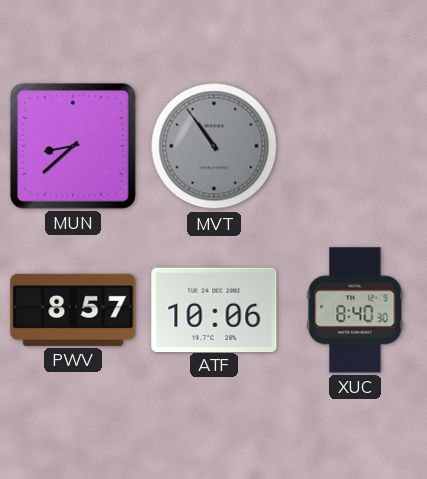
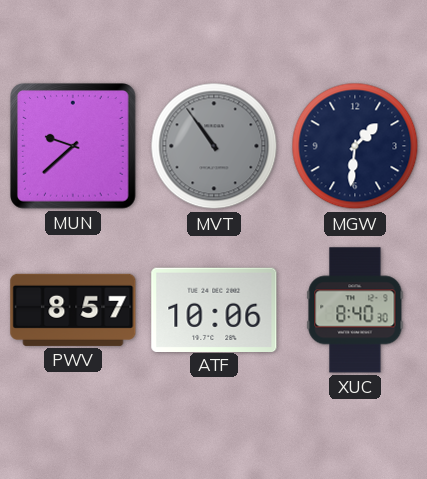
MUN: 8:38 -> 9:38 (74, 147)
MGW: none -> 1:31 (355, 146)
